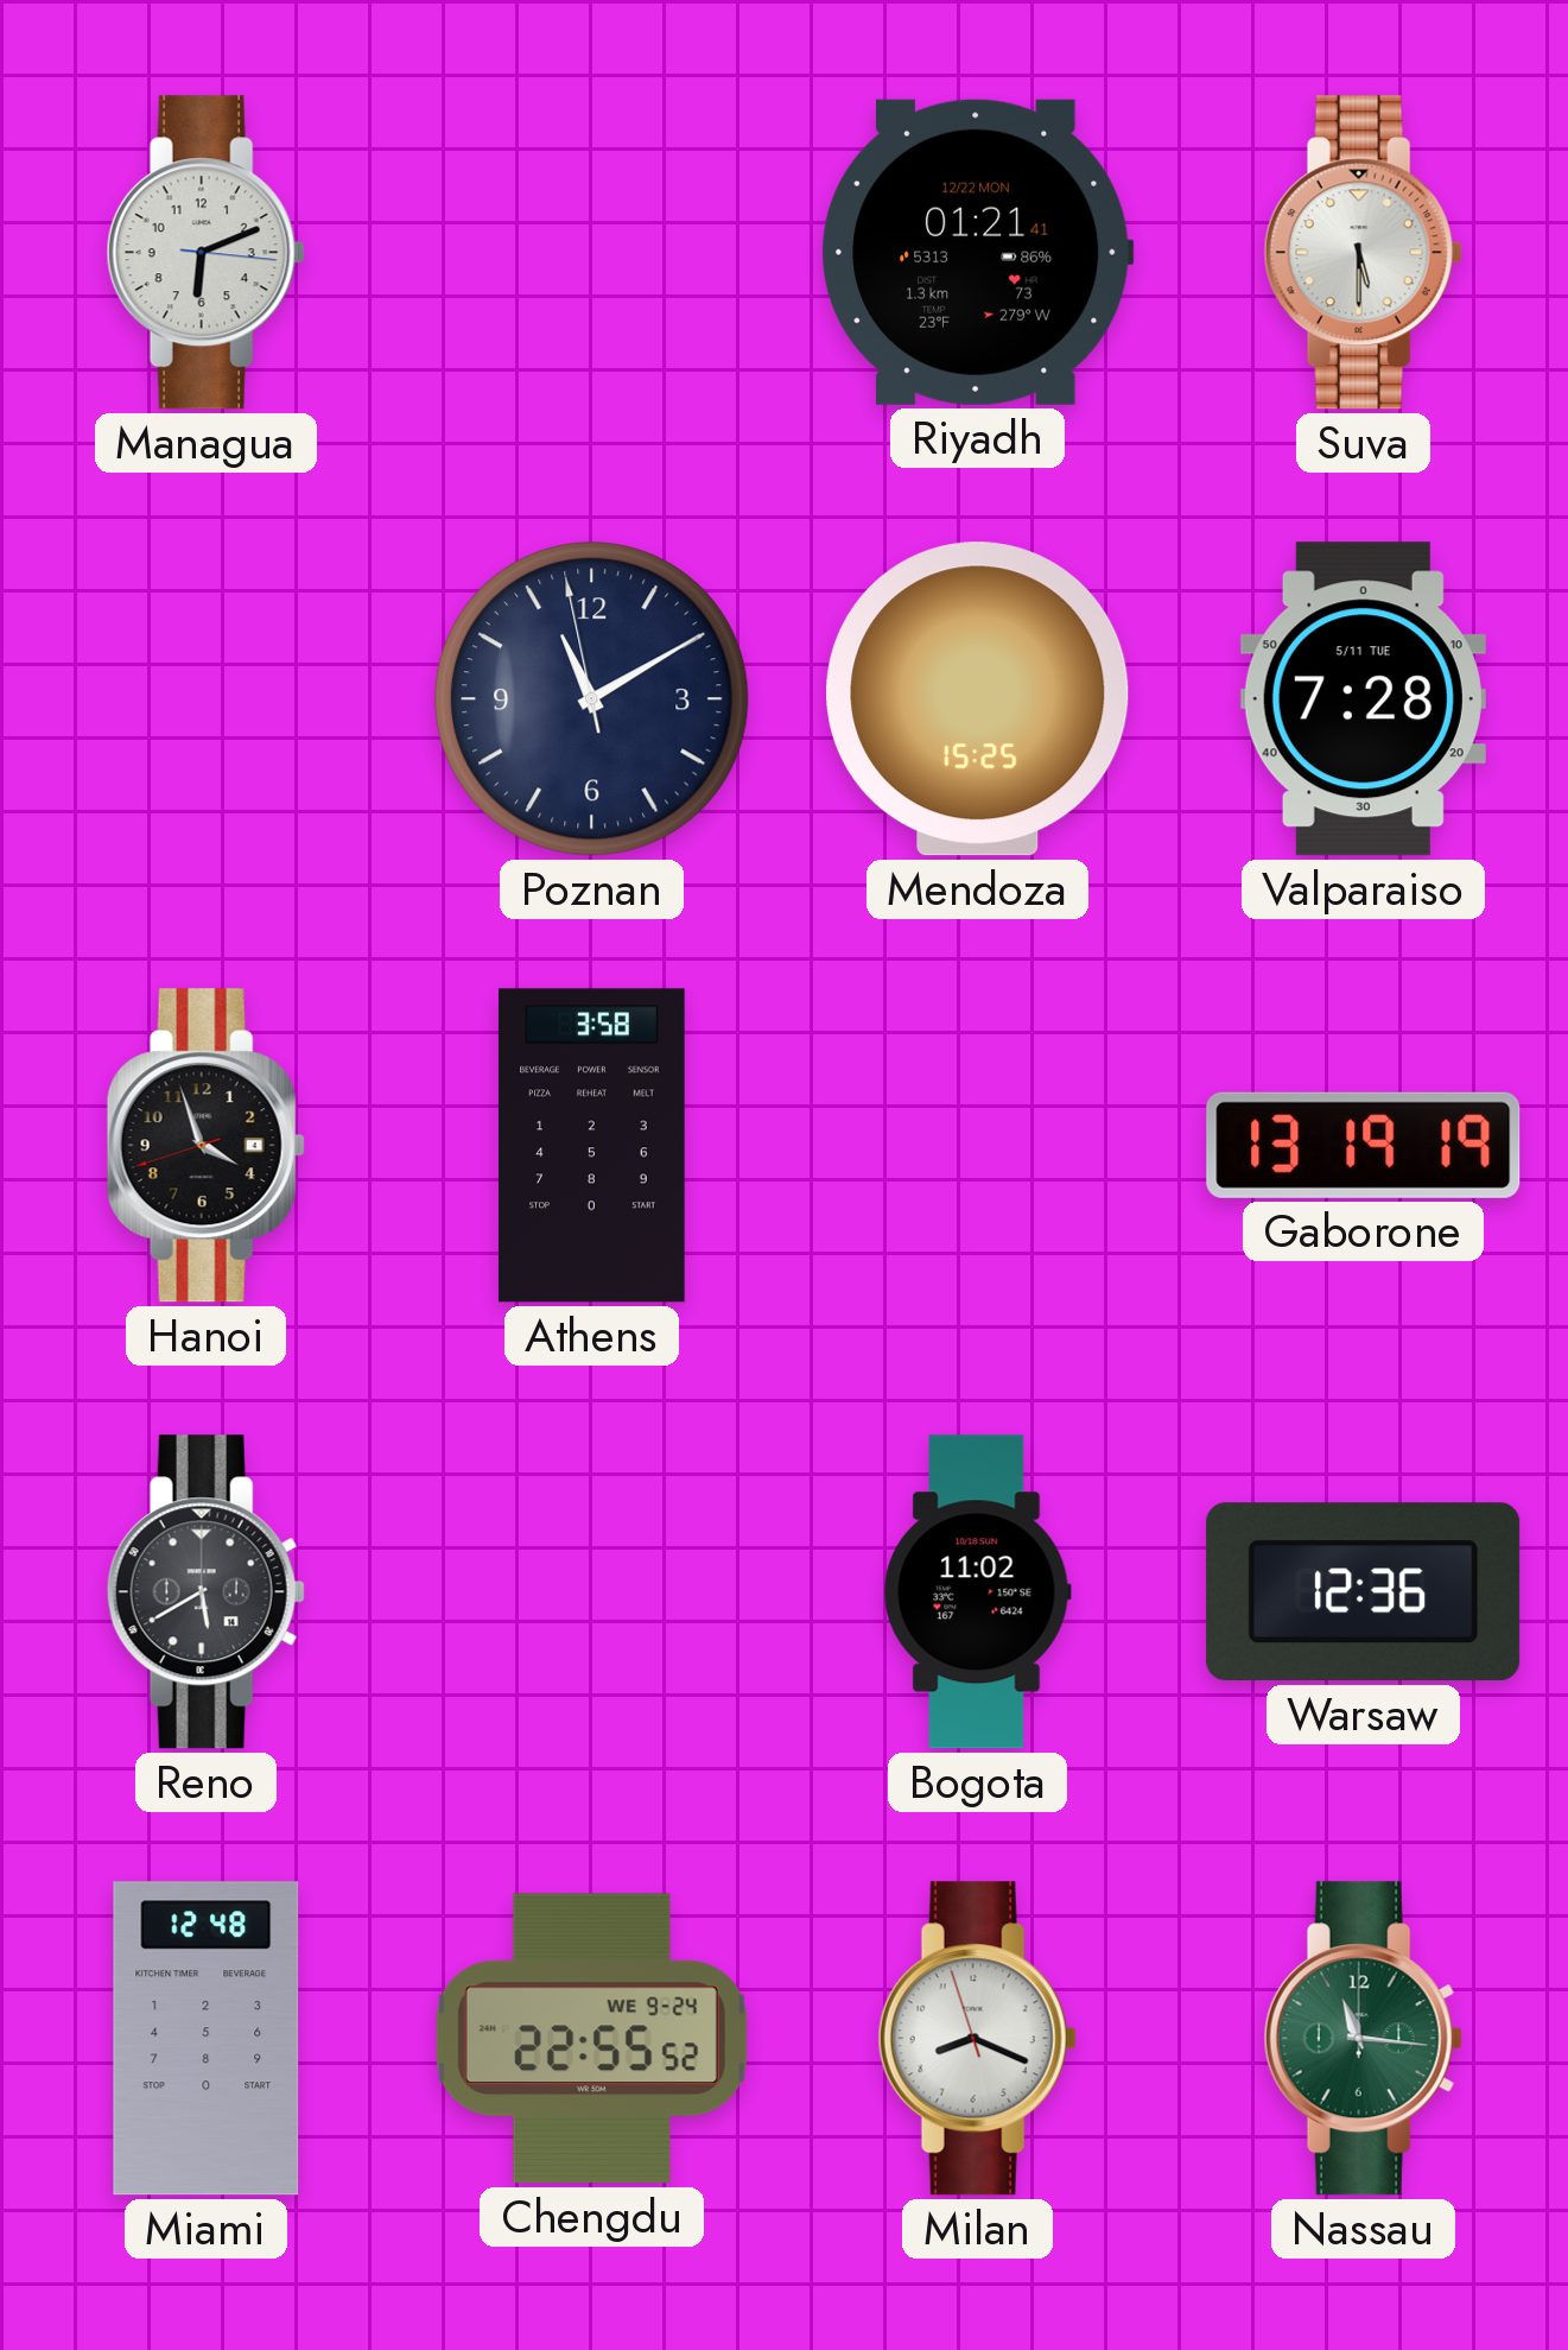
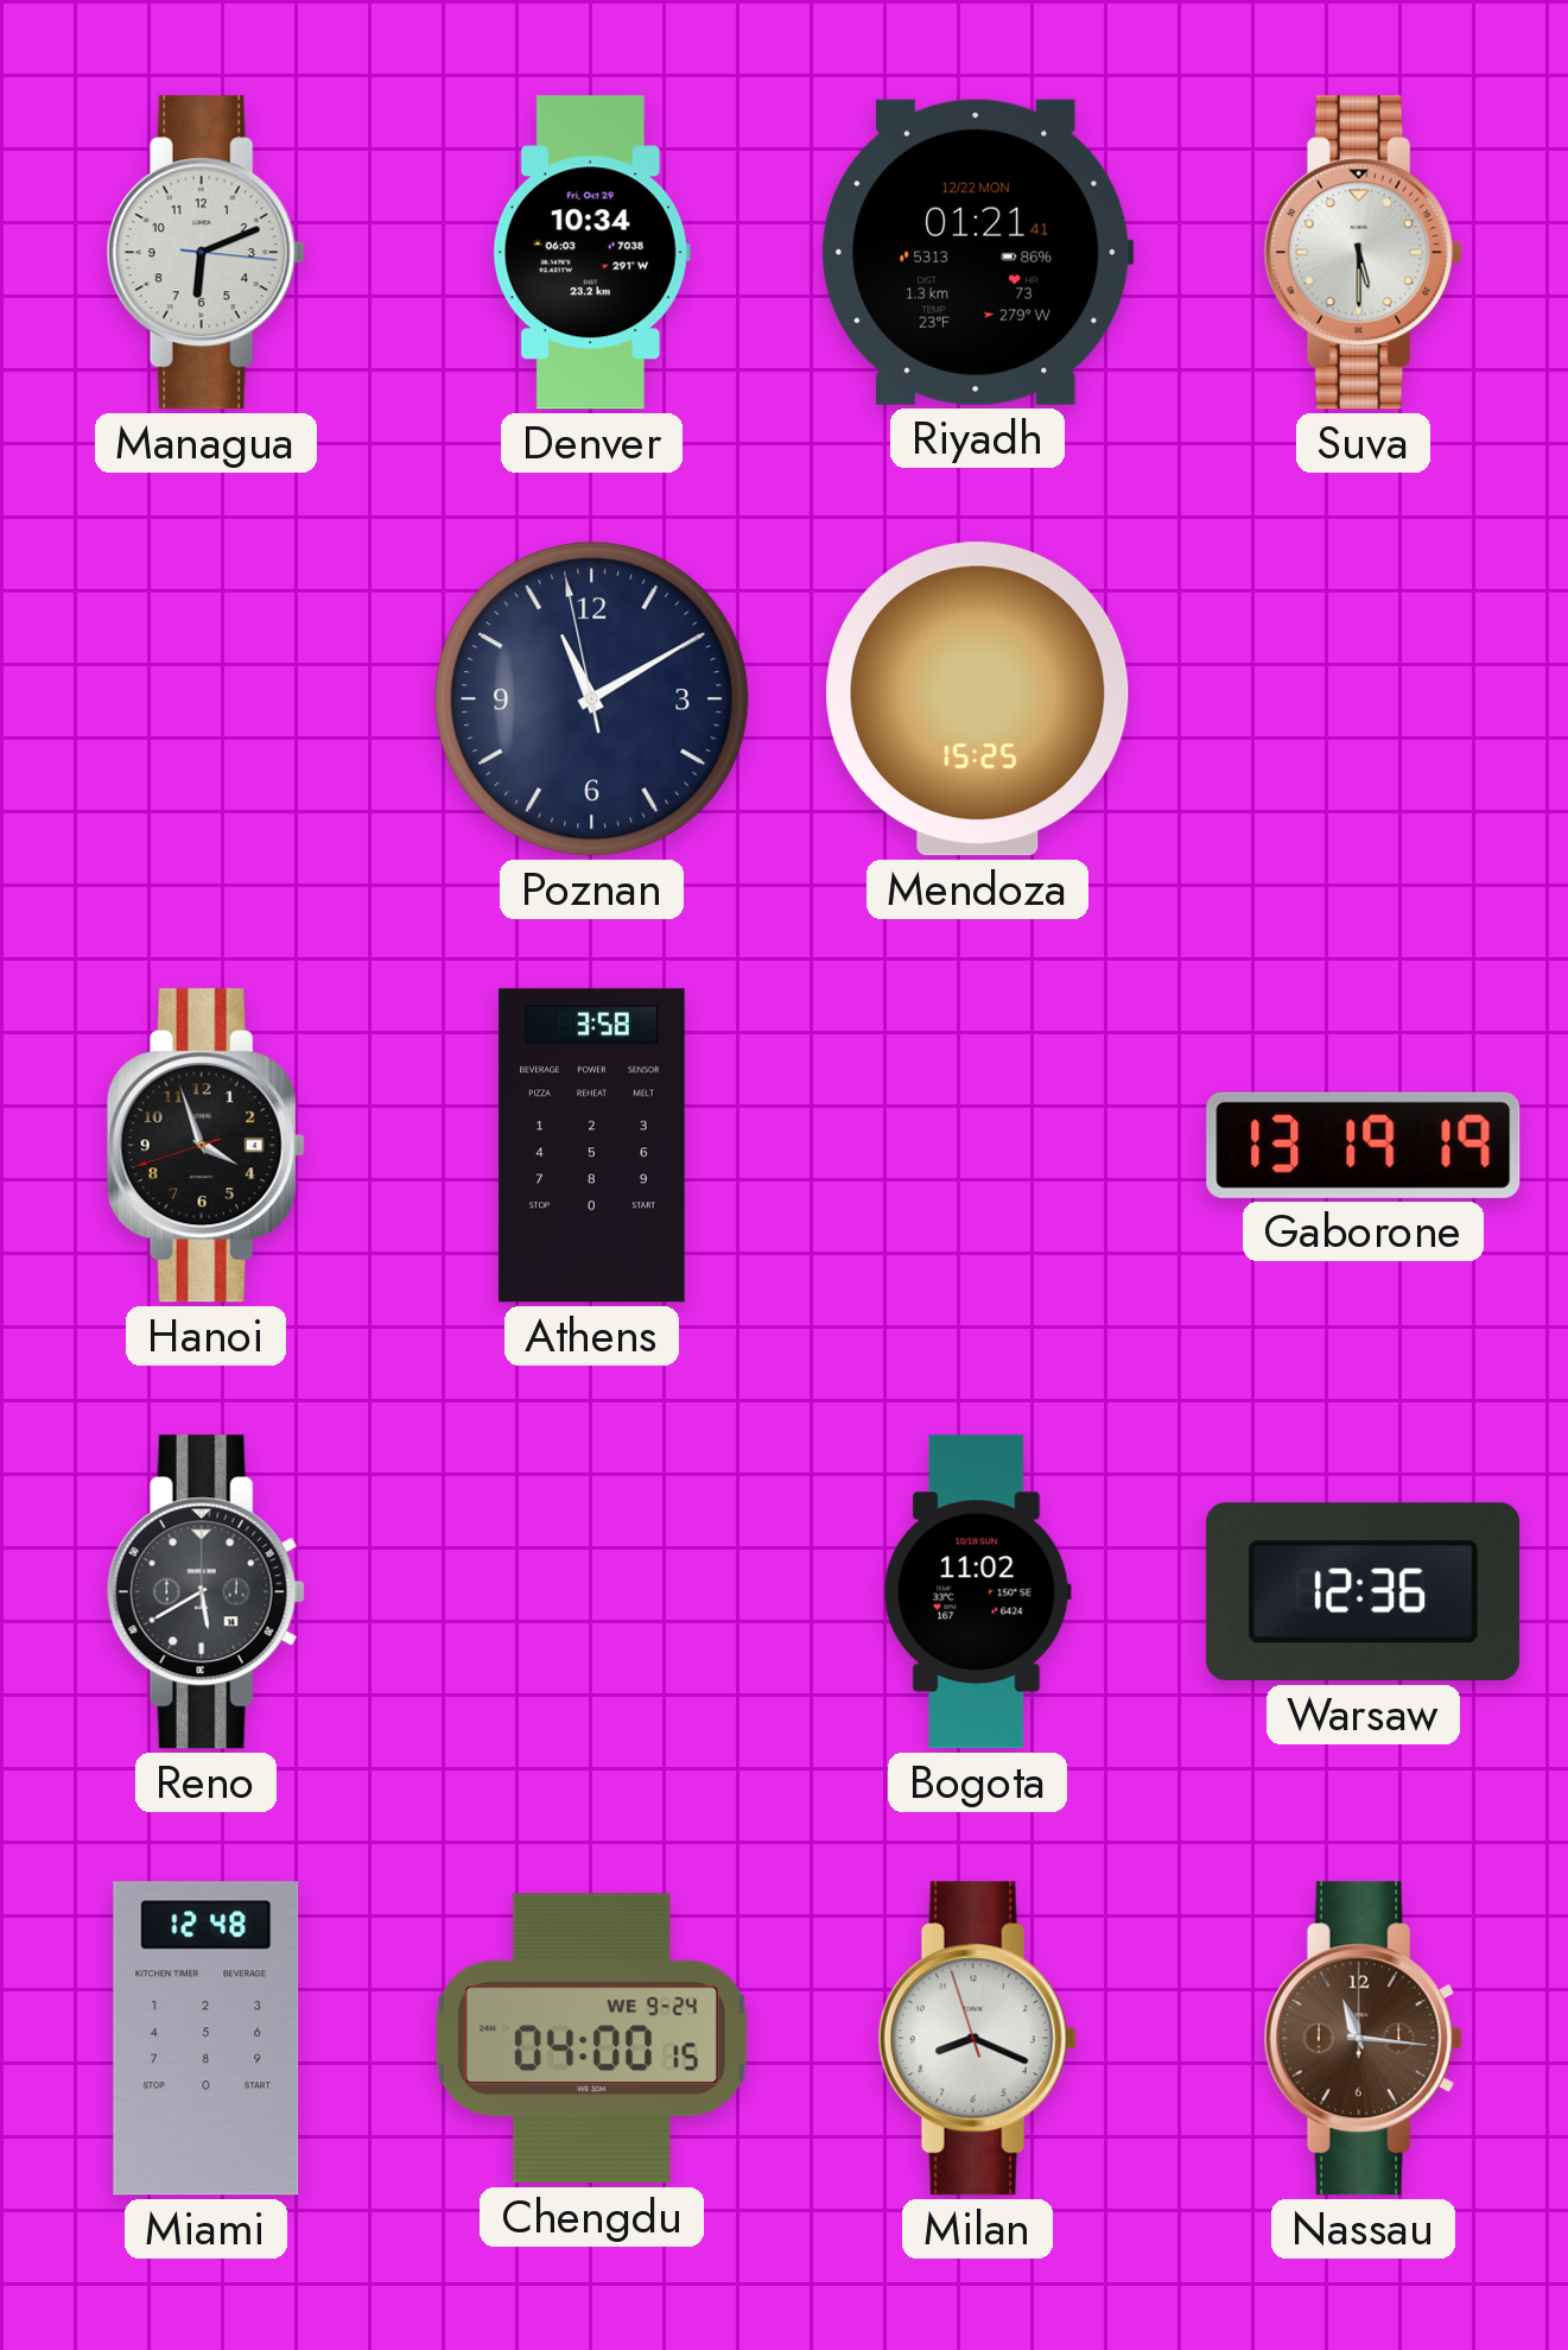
Denver: none -> 10:34 (591, 253)
Valparaiso: 7:28 -> none (1363, 699)
Chengdu: 22:55 -> 04:00 (591, 2039)
Nassau dial: green -> brown (1363, 2039)
